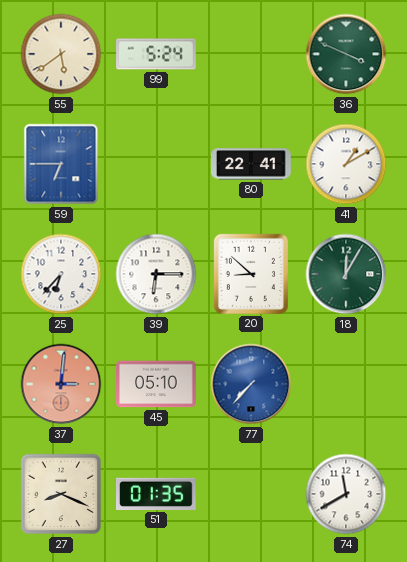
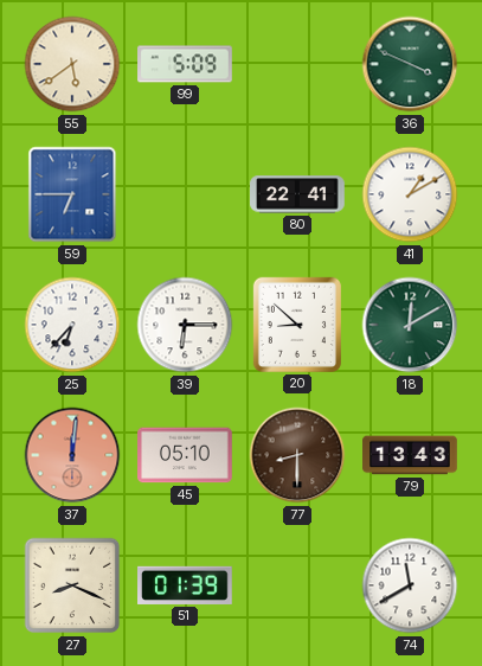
99: 5:24 -> 5:09 (185, 64)
18: 12:05 -> 12:10 (410, 325)
37: 3:01 -> 12:01 (72, 455)
77: 7:37 -> 8:30 (297, 455)
77 dial: blue -> brown (297, 455)
79: none -> 13:43 (410, 455)
51: 01:35 -> 01:39 (186, 585)
